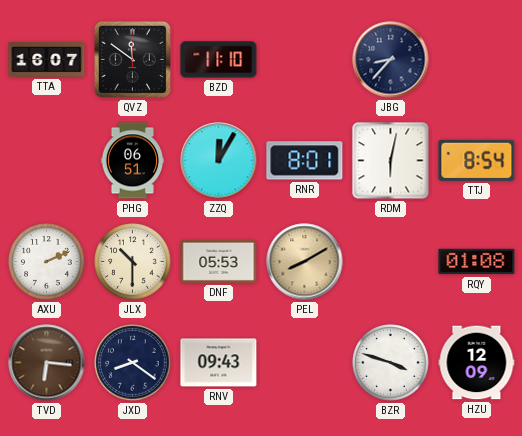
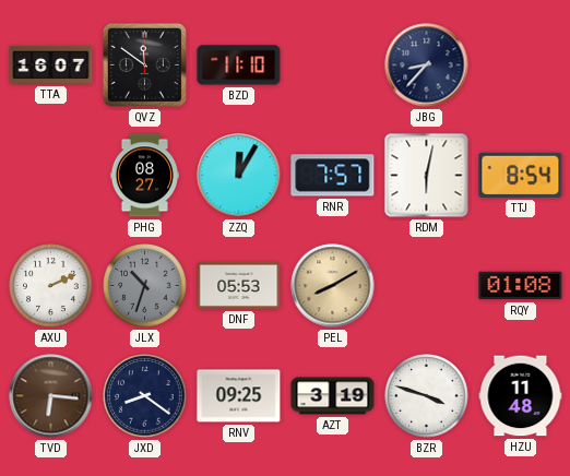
PHG: 06:51 -> 08:27 (144, 176)
RNR: 8:01 -> 7:57 (333, 176)
JLX: 10:30 -> 10:33 (145, 286)
JLX dial: cream -> grey (145, 286)
RNV: 09:43 -> 09:25 (239, 396)
AZT: none -> 3:19 (333, 396)
HZU: 12:09 -> 11:48 (521, 396)
